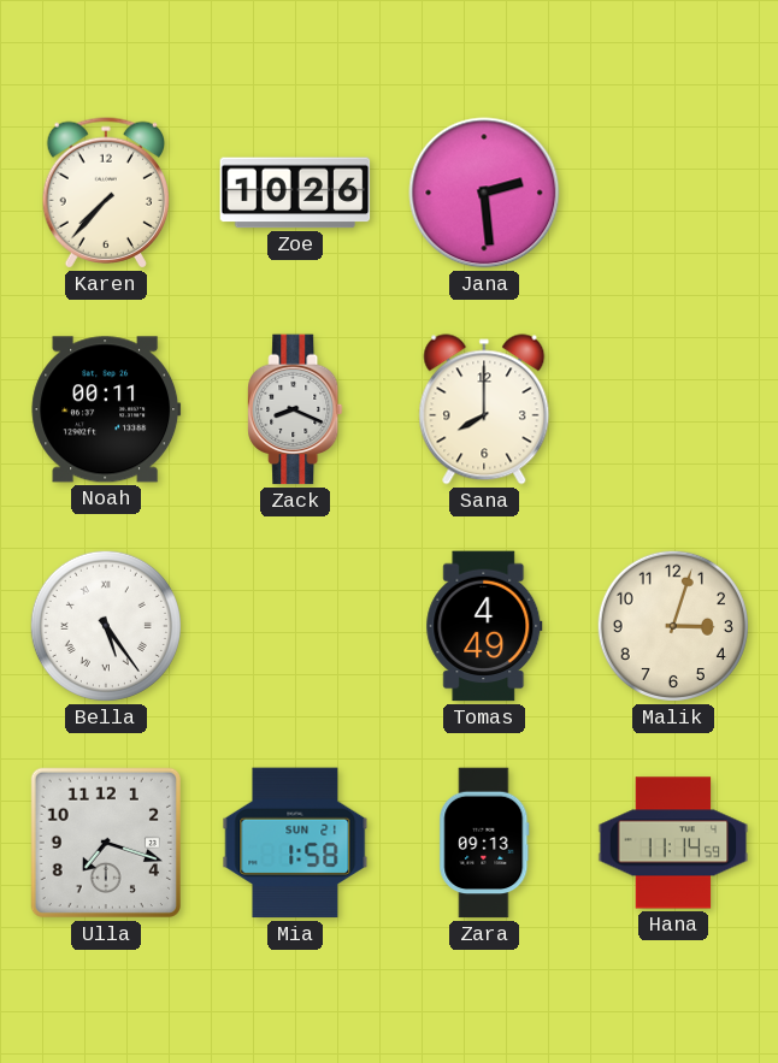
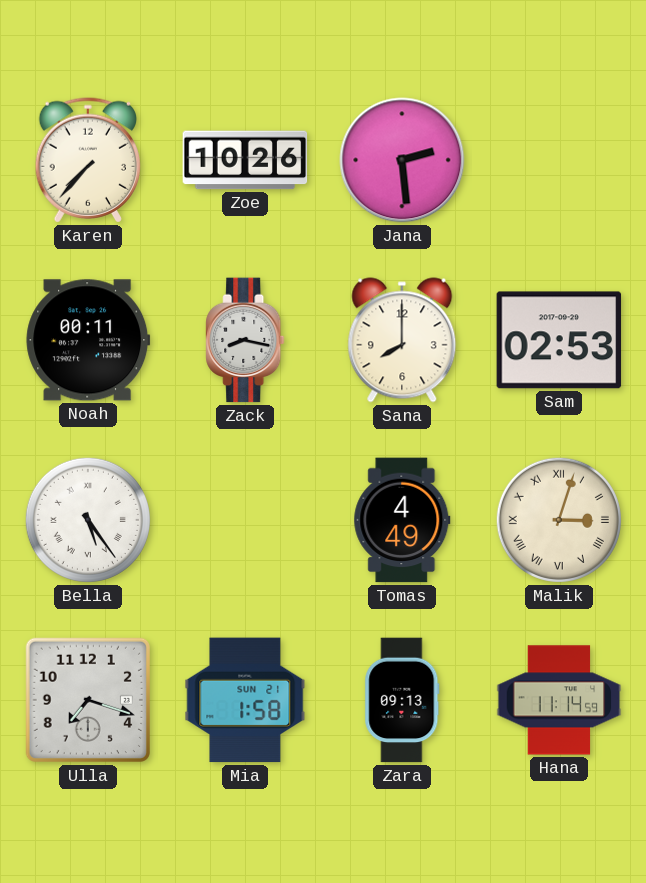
Zack: 8:19 -> 8:17 (245, 340)
Sam: none -> 02:53 (559, 340)
Malik numerals: Arabic -> Roman (559, 520)
